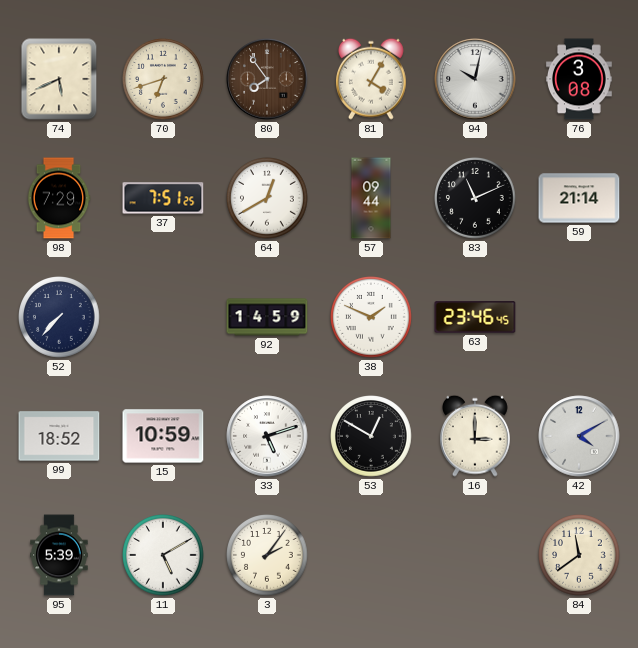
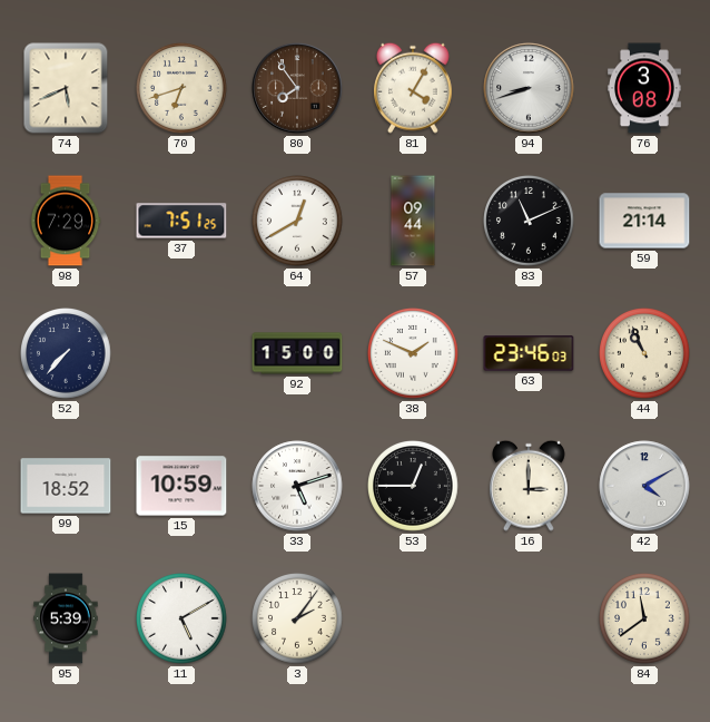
94: 10:02 -> 8:42 (529, 88)
92: 14:59 -> 15:00 (297, 353)
63: 23:46:45 -> 23:46:03 (529, 353)
44: none -> 10:56 (645, 354)
53: 12:50 -> 12:45 (414, 487)
